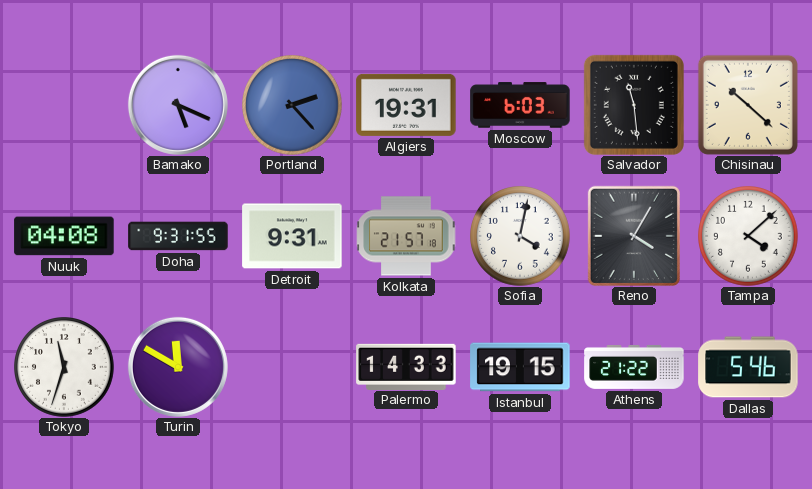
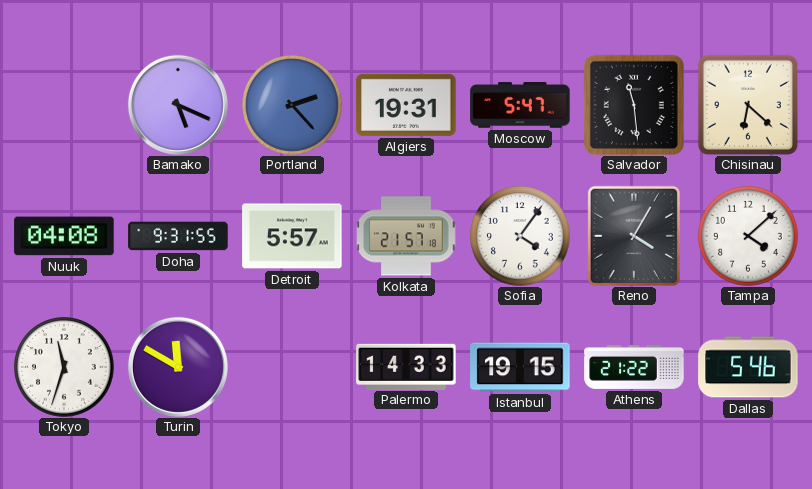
Moscow: 6:03 -> 5:47 (520, 105)
Chisinau: 10:22 -> 6:22 (748, 105)
Detroit: 9:31 -> 5:57 (292, 236)
Sofia: 4:02 -> 4:06 (521, 237)
